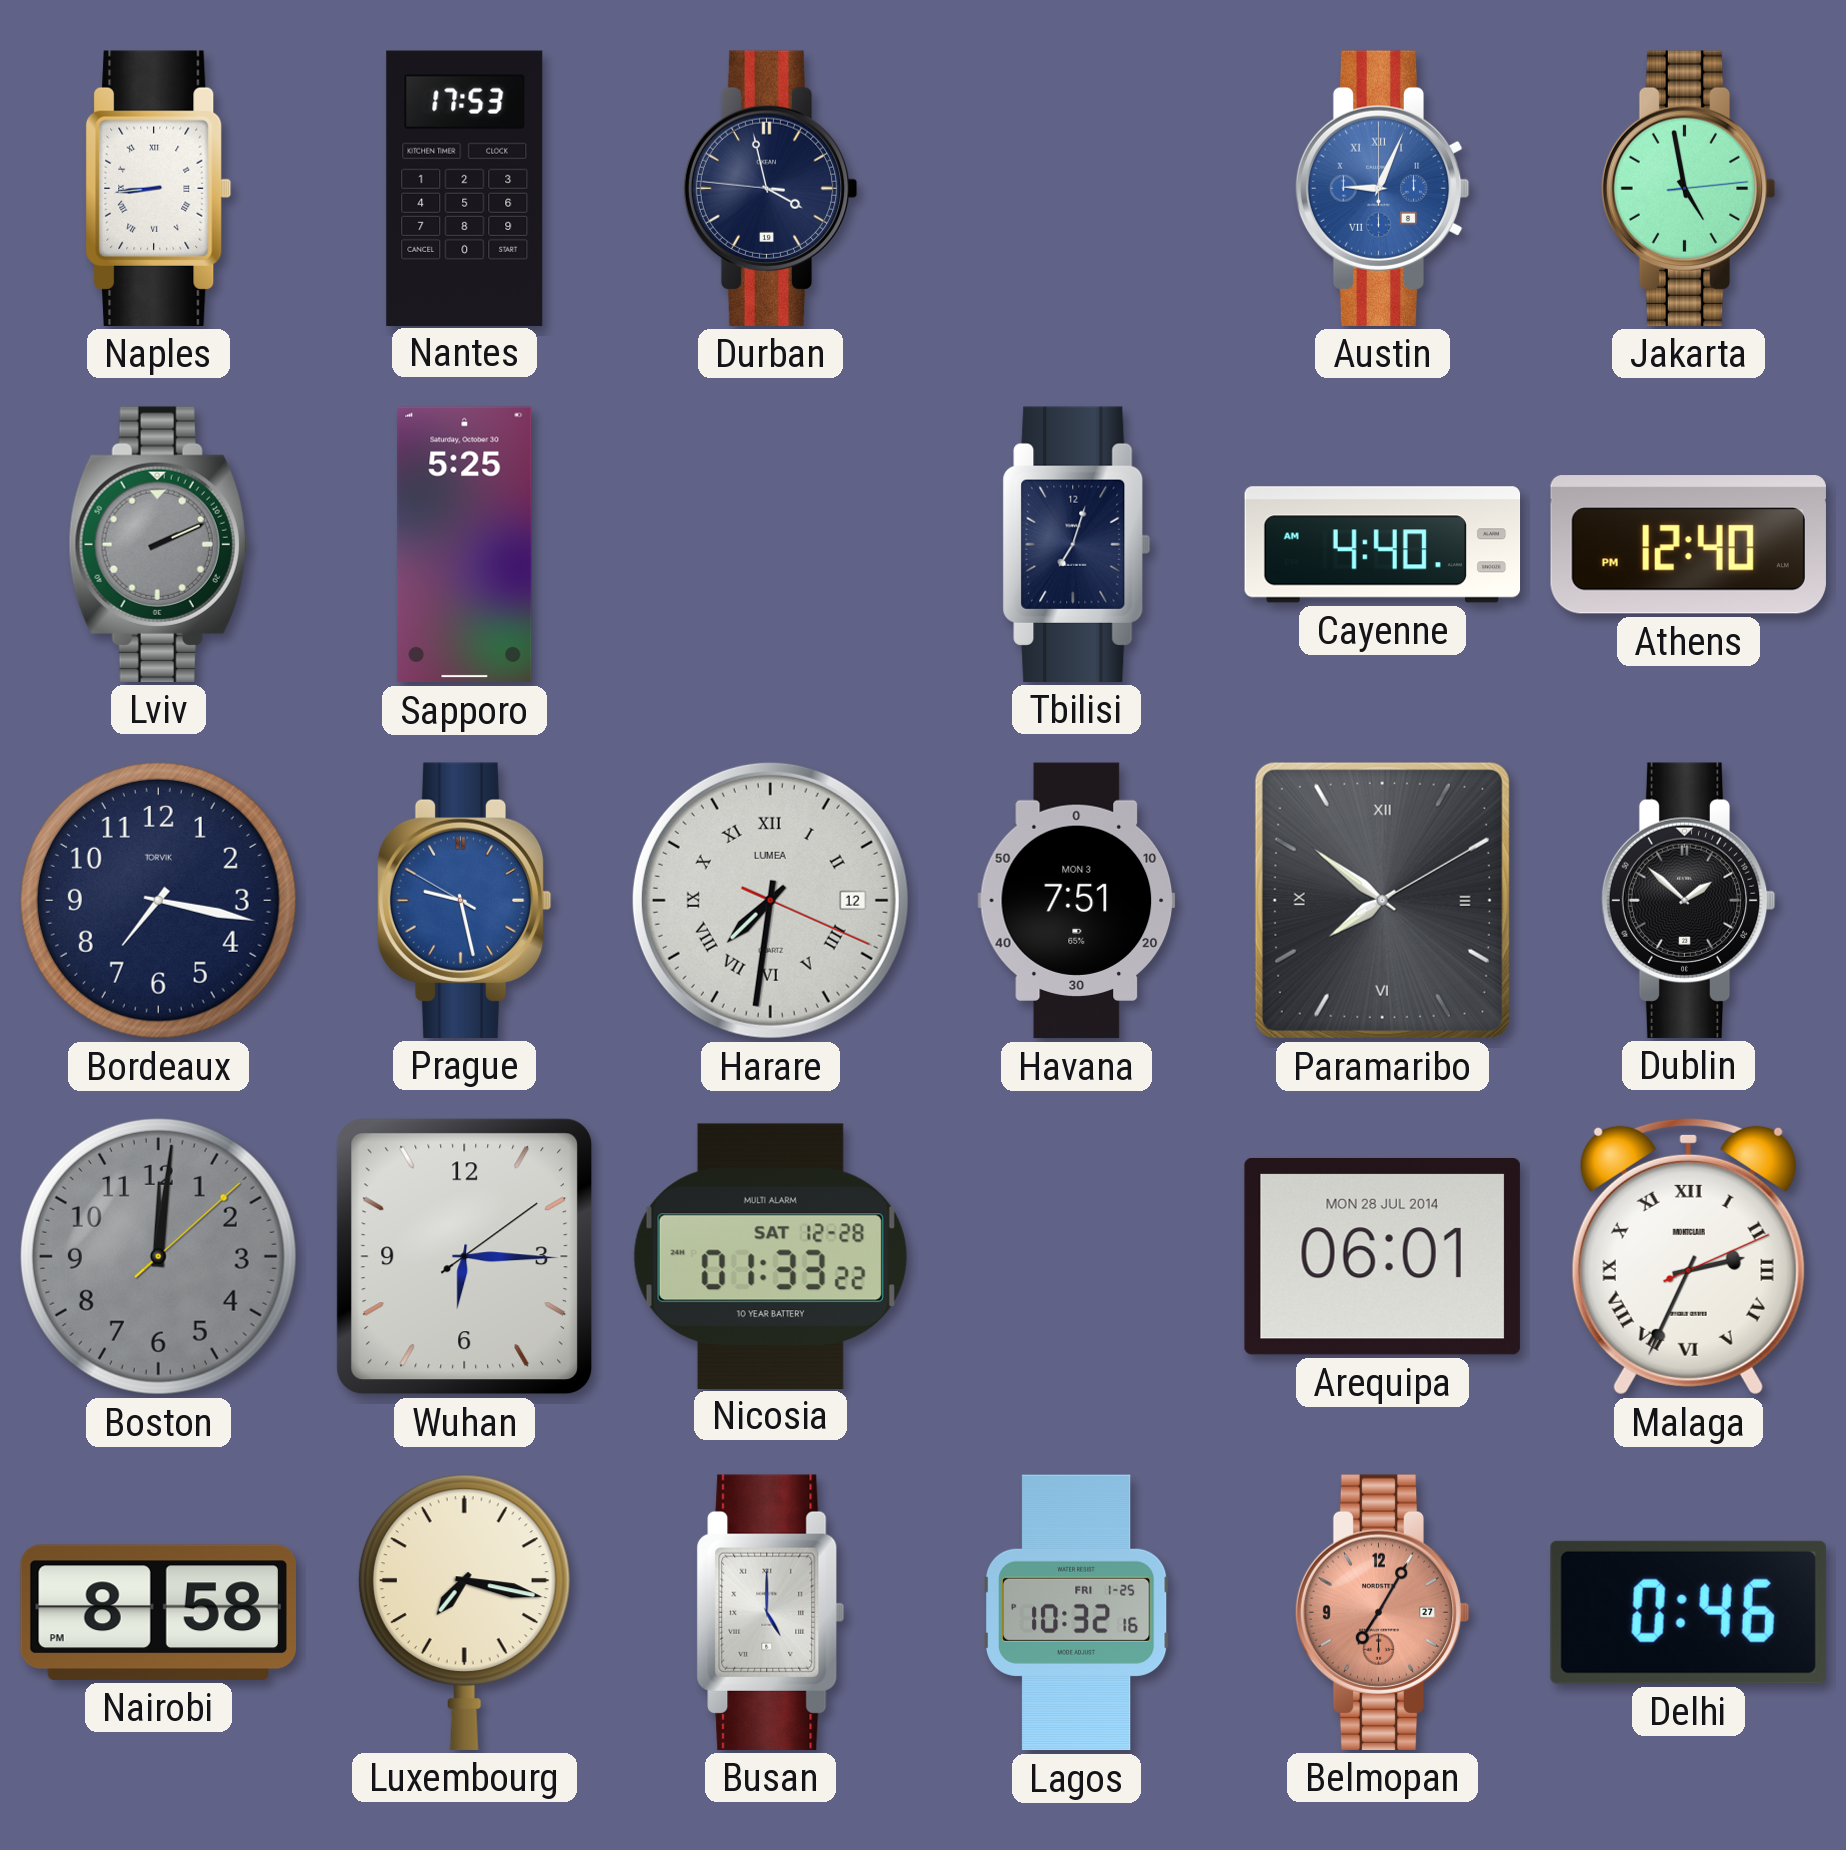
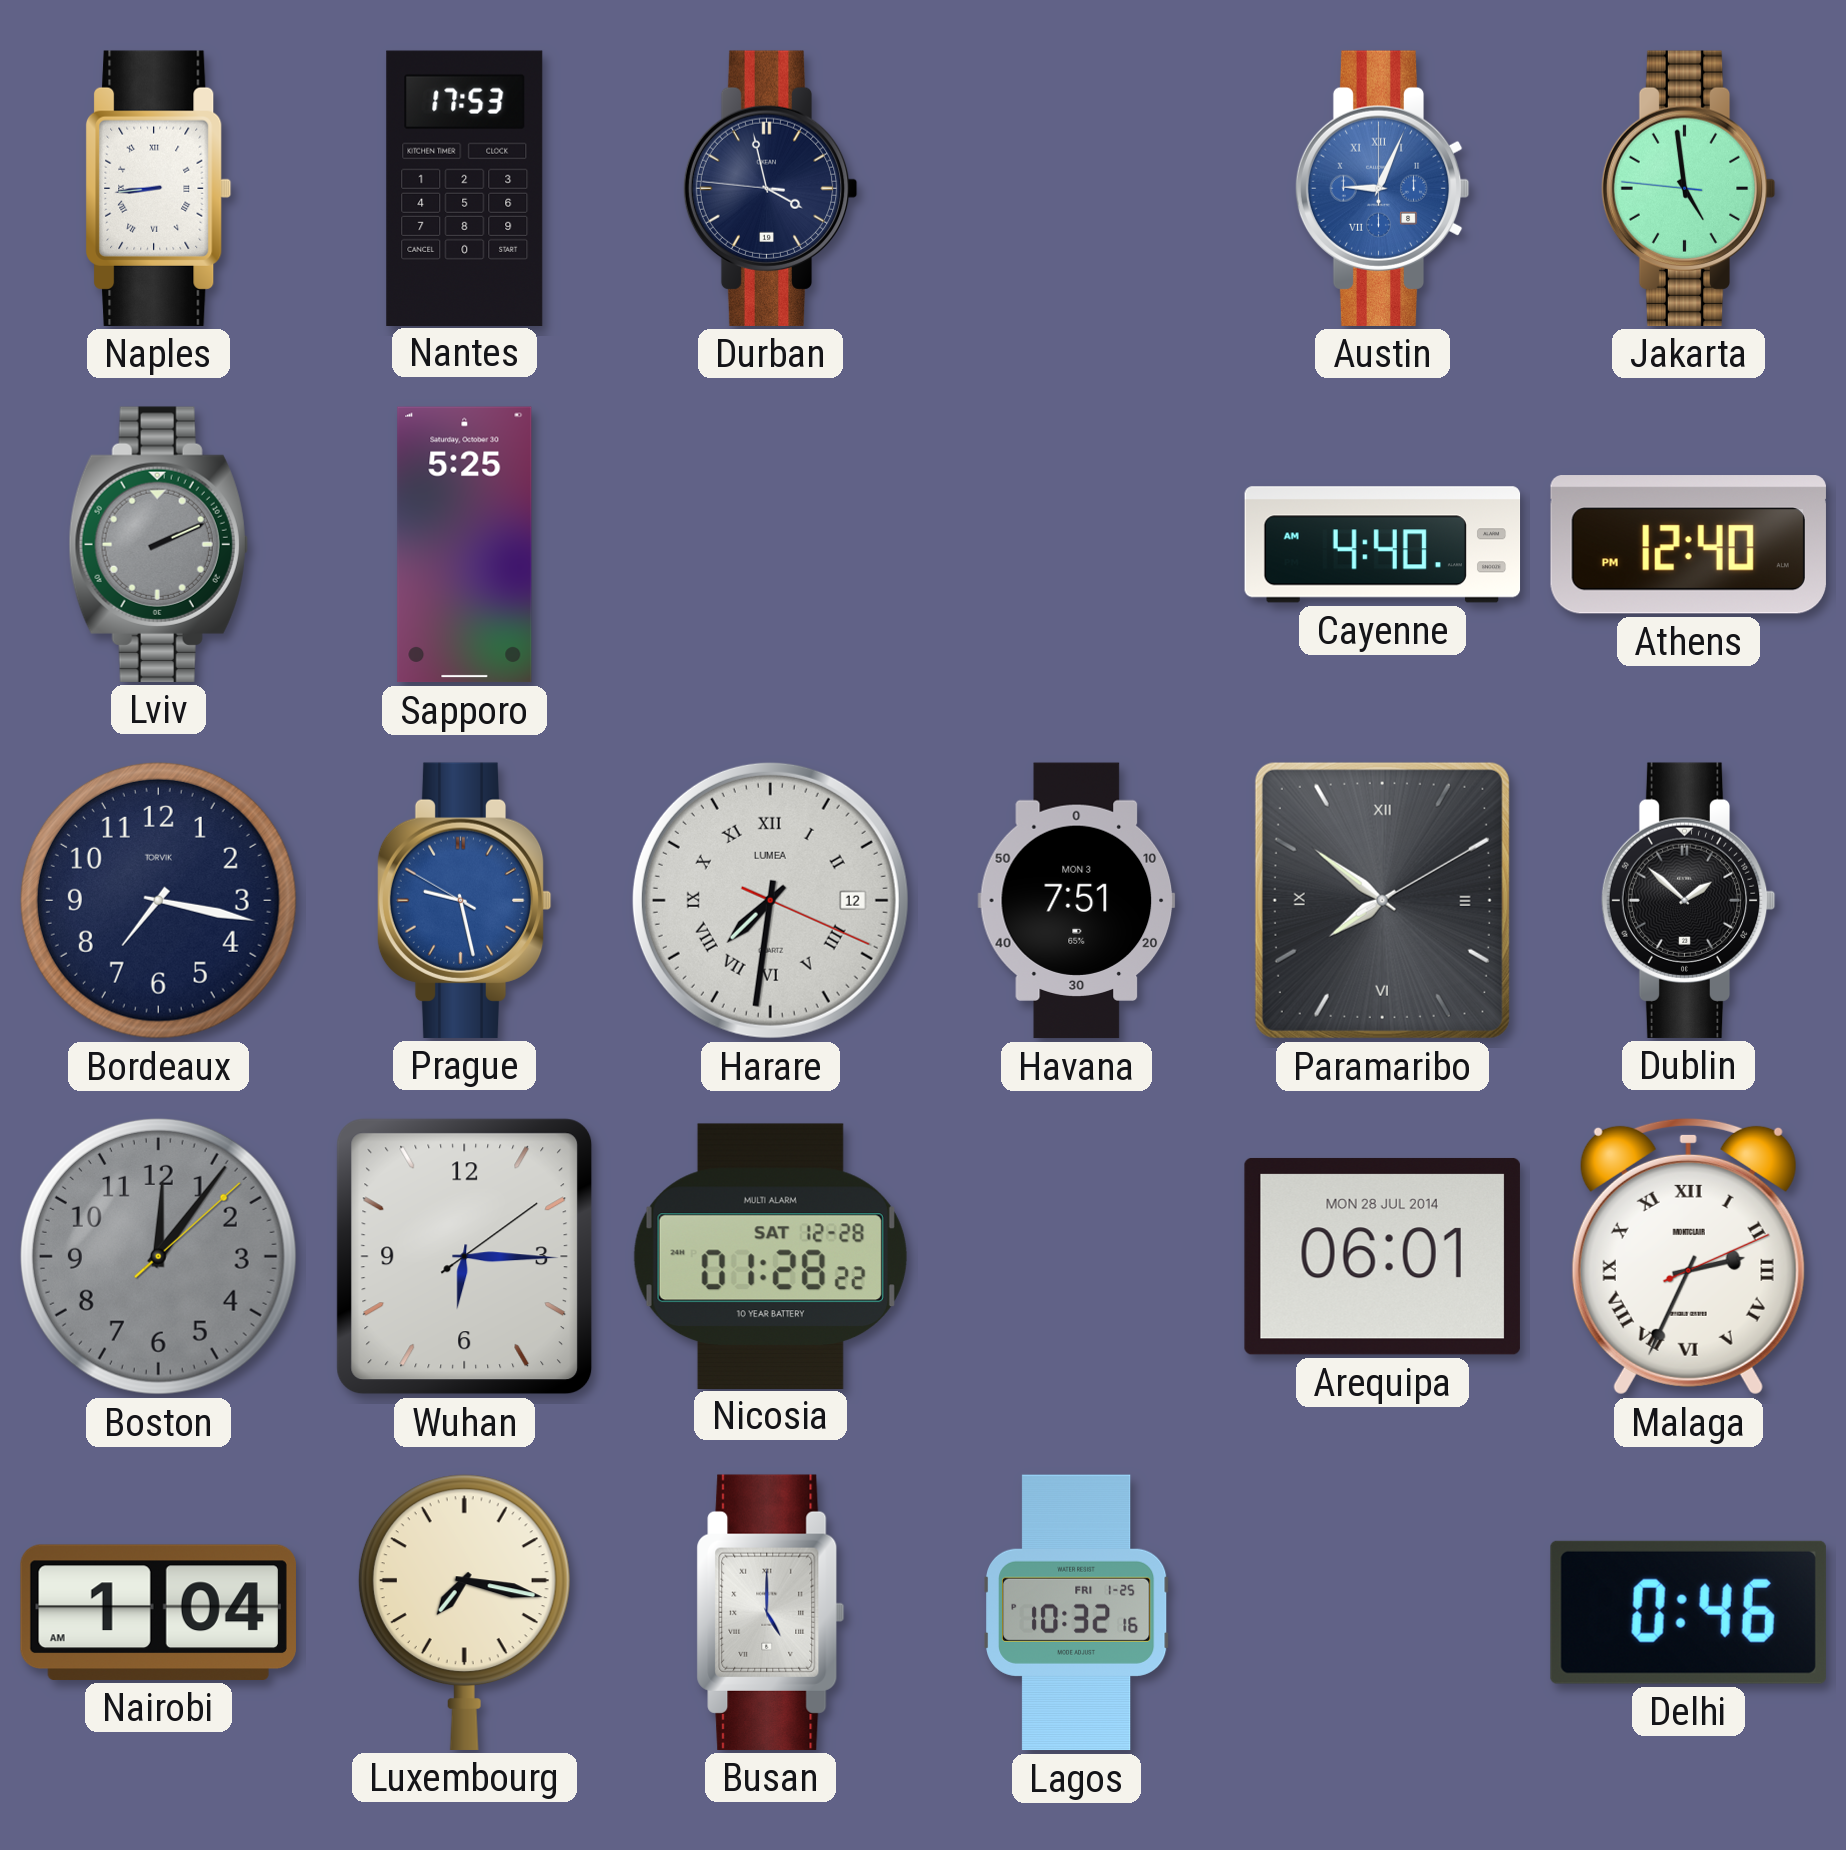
Jakarta: 4:58:14 -> 4:58:46 (1688, 188)
Tbilisi: 7:03 -> none (1077, 544)
Boston: 12:01 -> 12:06 (158, 1256)
Nicosia: 01:33 -> 01:28 (770, 1256)
Nairobi: 8:58 -> 1:04 (158, 1612)
Belmopan: 7:05 -> none (1382, 1612)
